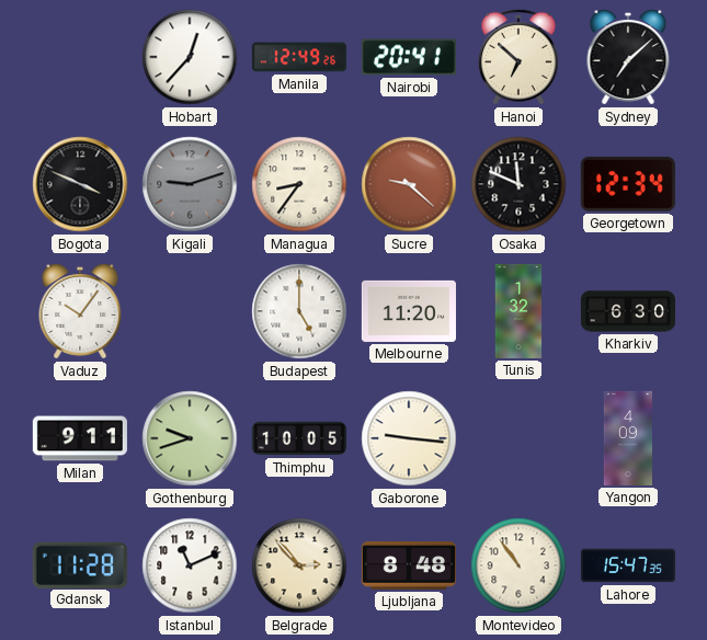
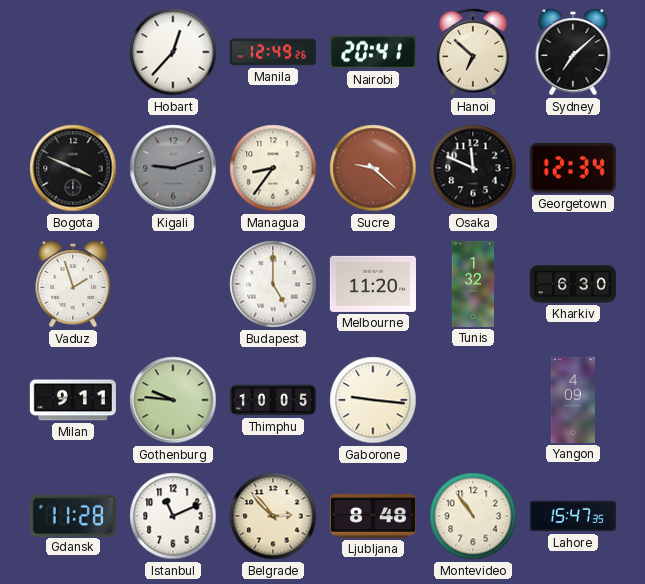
Vaduz: 10:06 -> 1:57 (73, 284)
Gothenburg: 9:42 -> 9:46 (173, 400)
